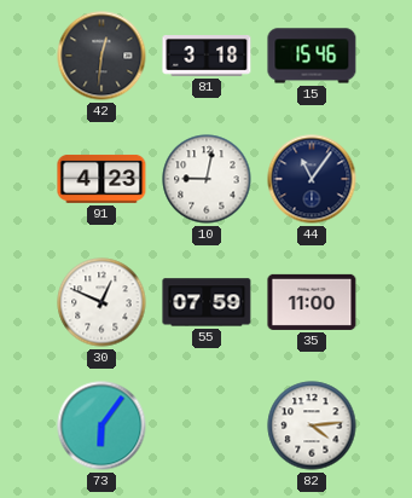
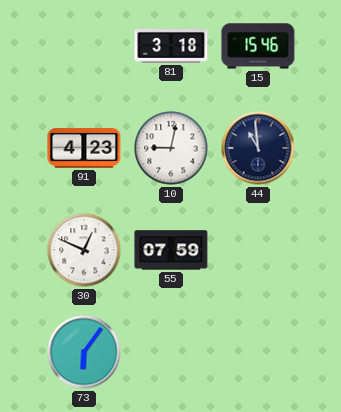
42: 12:31 -> none (101, 56)
44: 11:06 -> 10:59 (258, 148)
35: 11:00 -> none (312, 302)
82: 4:14 -> none (312, 425)
